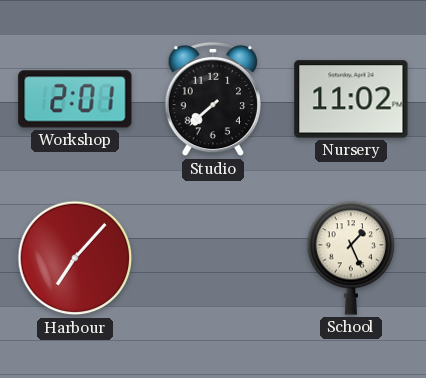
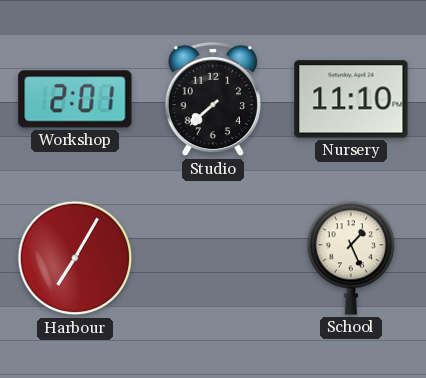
Nursery: 11:02 -> 11:10 (351, 99)
Harbour: 7:07 -> 7:05 (75, 258)
